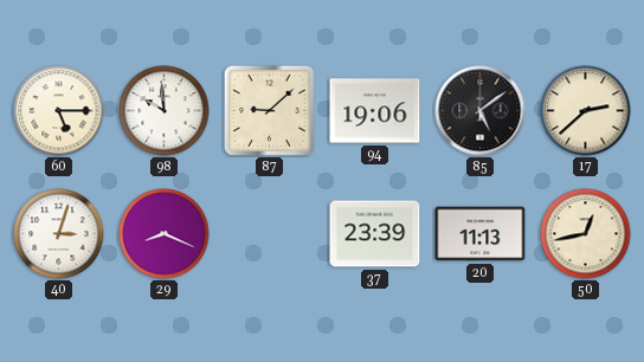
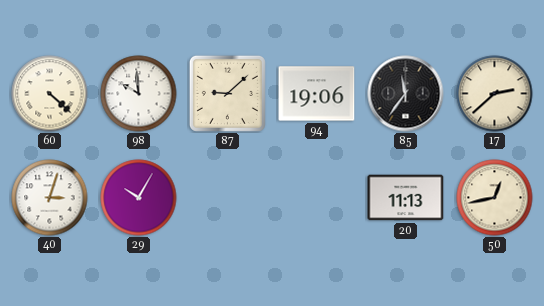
60: 5:15 -> 4:22 (50, 94)
85: 5:09 -> 11:36 (406, 94)
29: 8:19 -> 10:05 (139, 198)
37: 23:39 -> none (375, 234)
